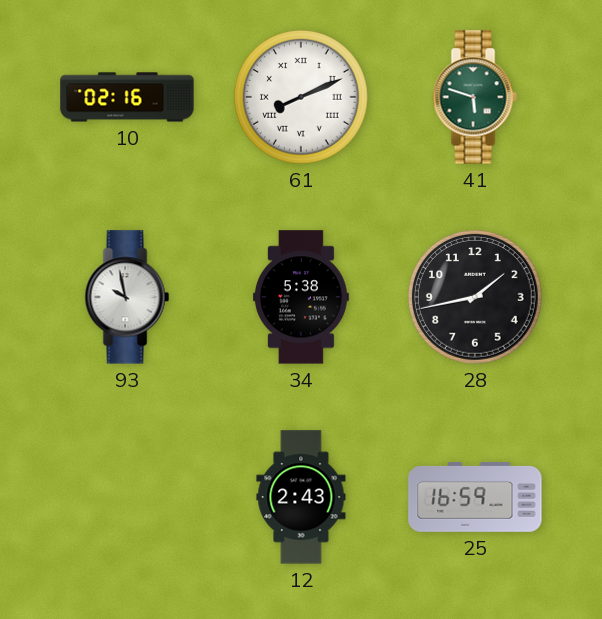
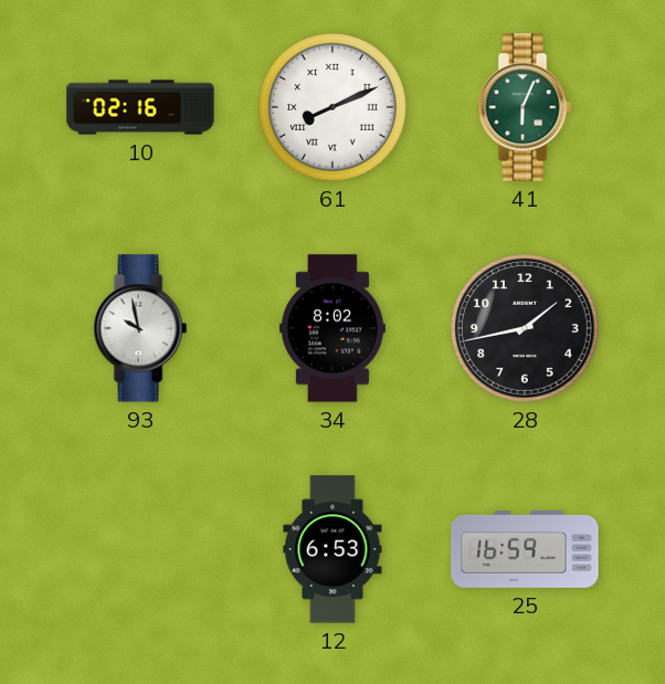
41: 5:48 -> 6:04 (525, 107)
34: 5:38 -> 8:02 (332, 328)
12: 2:43 -> 6:53 (332, 549)
